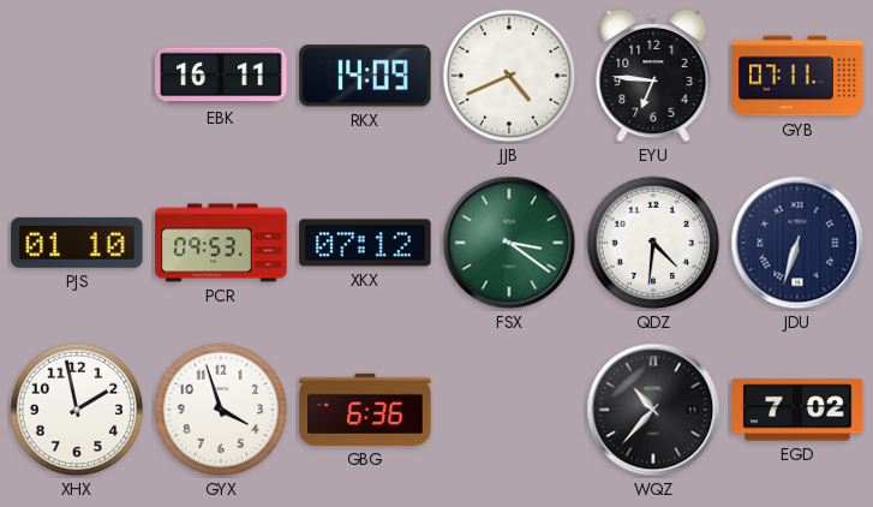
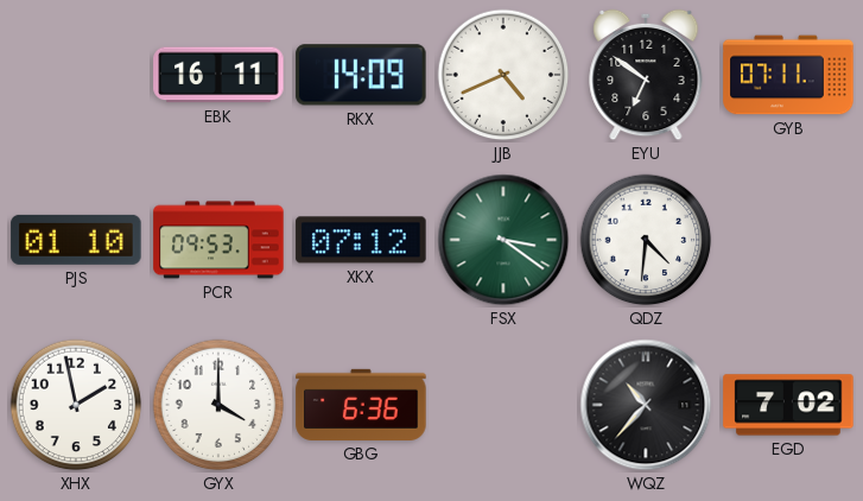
EYU: 6:46 -> 6:51 (646, 75)
JDU: 6:33 -> none (797, 243)
GYX: 3:57 -> 4:00 (218, 405)
